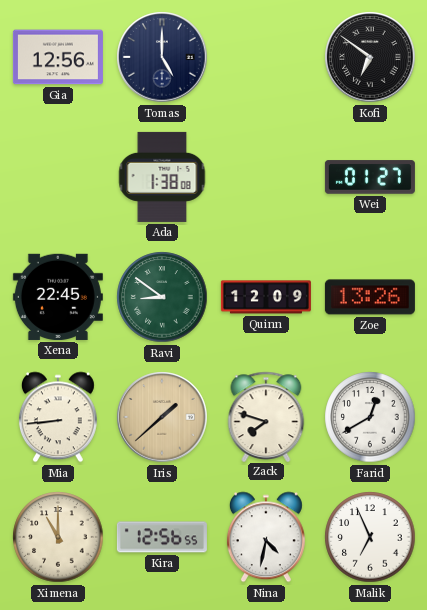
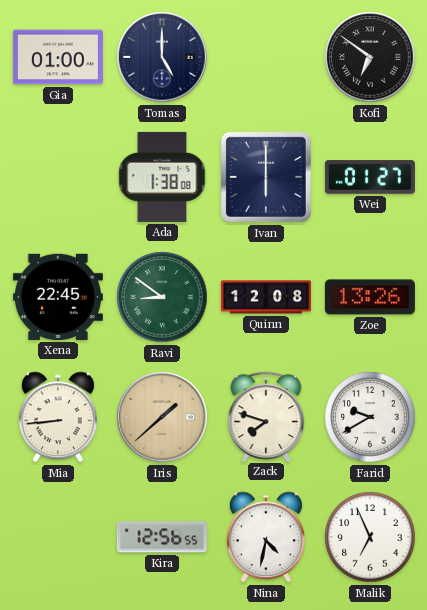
Gia: 12:56 -> 01:00 (58, 57)
Ivan: none -> 6:00 (266, 177)
Quinn: 12:09 -> 12:08 (266, 297)
Farid: 12:40 -> 9:40 (370, 417)
Ximena: 11:00 -> none (58, 537)
